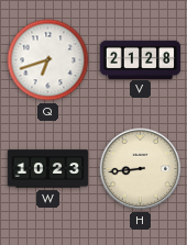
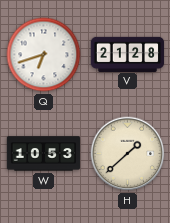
W: 10:23 -> 10:53 (44, 154)
H: 8:44 -> 1:38 (128, 154)
